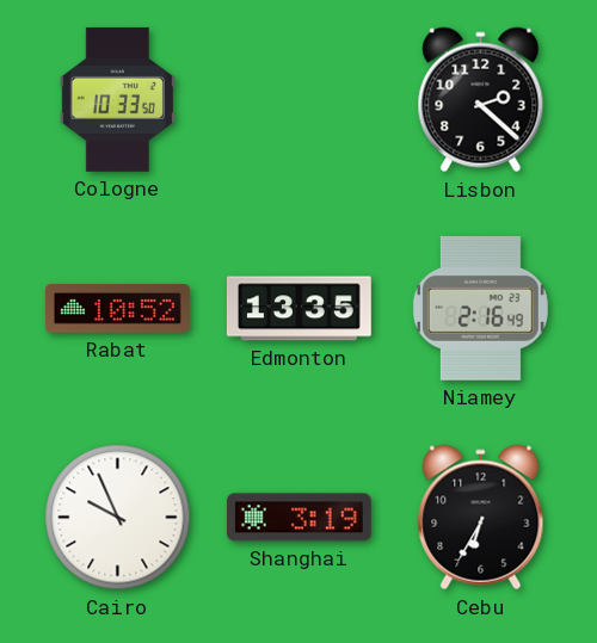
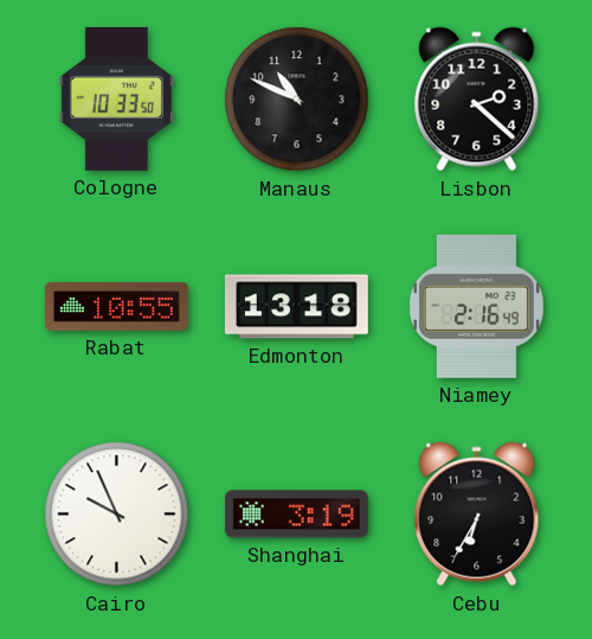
Manaus: none -> 10:49 (297, 100)
Rabat: 10:52 -> 10:55 (116, 307)
Edmonton: 13:35 -> 13:18 (296, 307)
